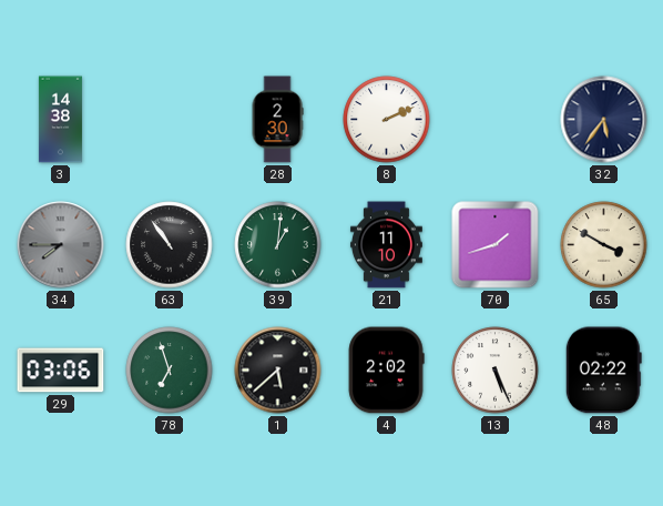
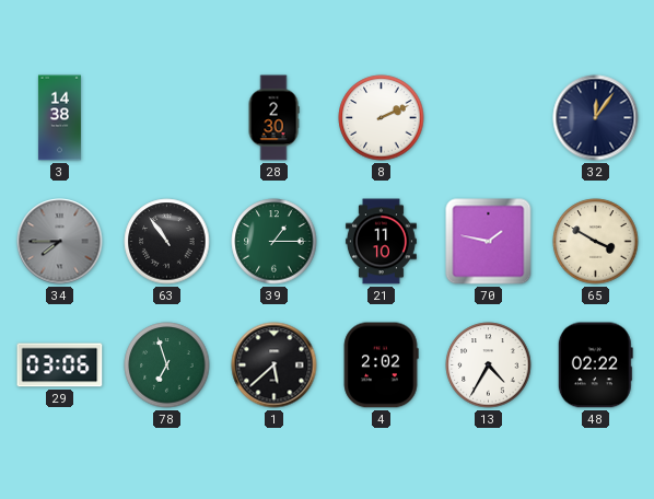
32: 5:36 -> 12:06 (596, 118)
39: 1:01 -> 1:15 (275, 242)
70: 1:42 -> 1:47 (489, 242)
13: 5:26 -> 4:35 (489, 365)
